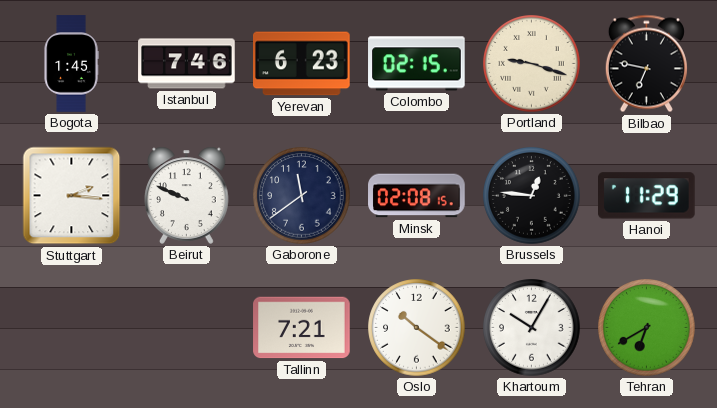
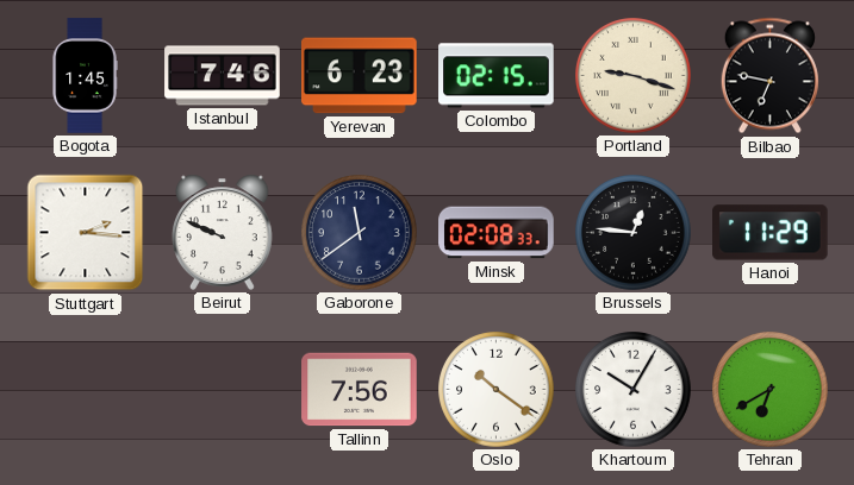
Minsk: 02:08:15 -> 02:08:33 (497, 233)
Tallinn: 7:21 -> 7:56 (360, 390)
